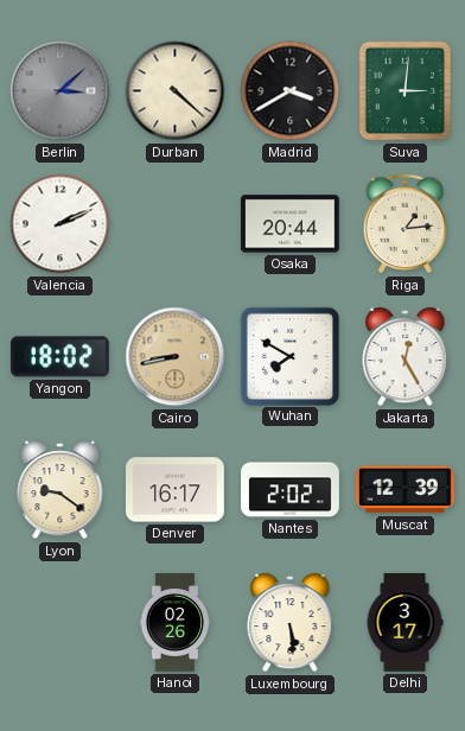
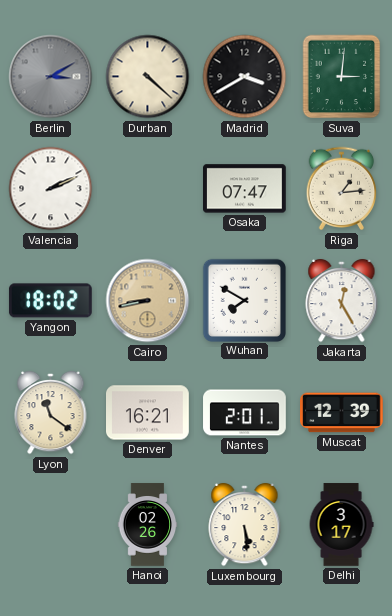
Berlin: 3:08 -> 3:10 (51, 77)
Osaka: 20:44 -> 07:47 (245, 189)
Lyon: 9:21 -> 11:21 (51, 413)
Denver: 16:17 -> 16:21 (148, 413)
Nantes: 2:02 -> 2:01 (245, 413)
